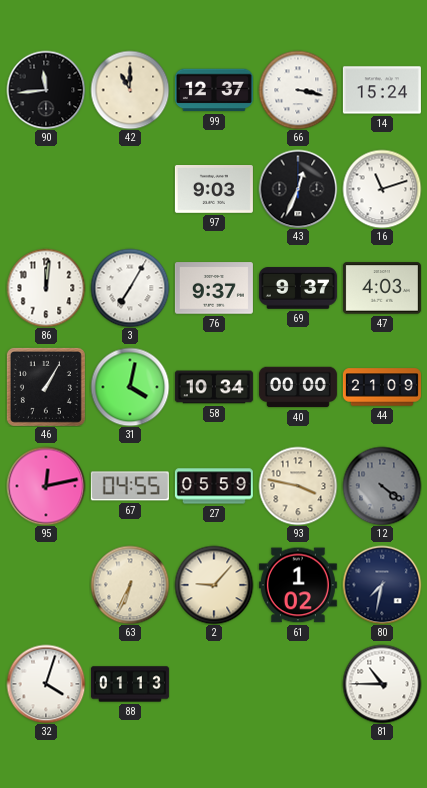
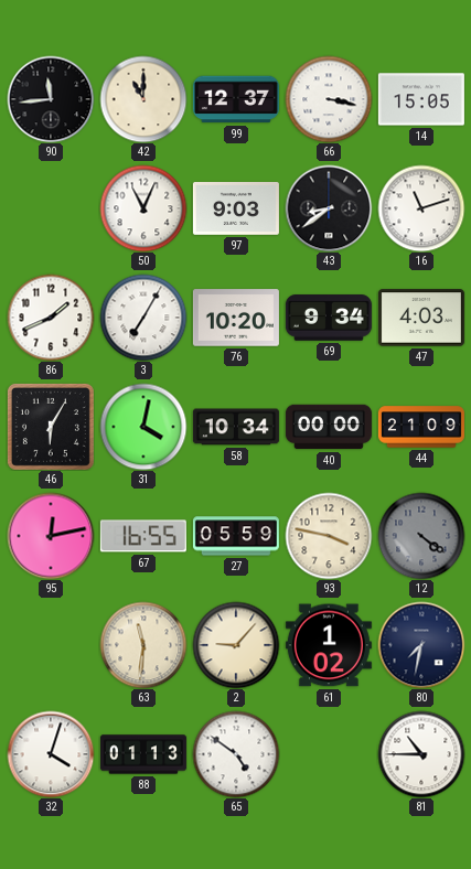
14: 15:24 -> 15:05 (421, 99)
50: none -> 11:04 (143, 208)
43: 12:34 -> 8:39 (329, 208)
86: 12:01 -> 1:41 (51, 318)
76: 9:37 -> 10:20 (236, 318)
69: 9:37 -> 9:34 (329, 318)
46: 1:05 -> 6:05 (51, 427)
67: 04:55 -> 16:55 (143, 536)
63: 6:34 -> 11:31 (143, 645)
65: none -> 4:51 (236, 754)
